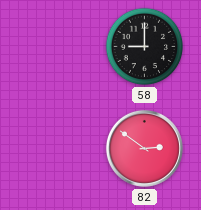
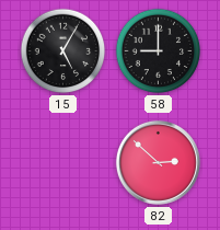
15: none -> 5:05 (63, 51)
82: 2:51 -> 2:52 (158, 162)
